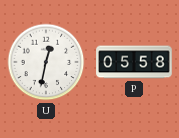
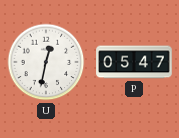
P: 05:58 -> 05:47 (134, 62)
